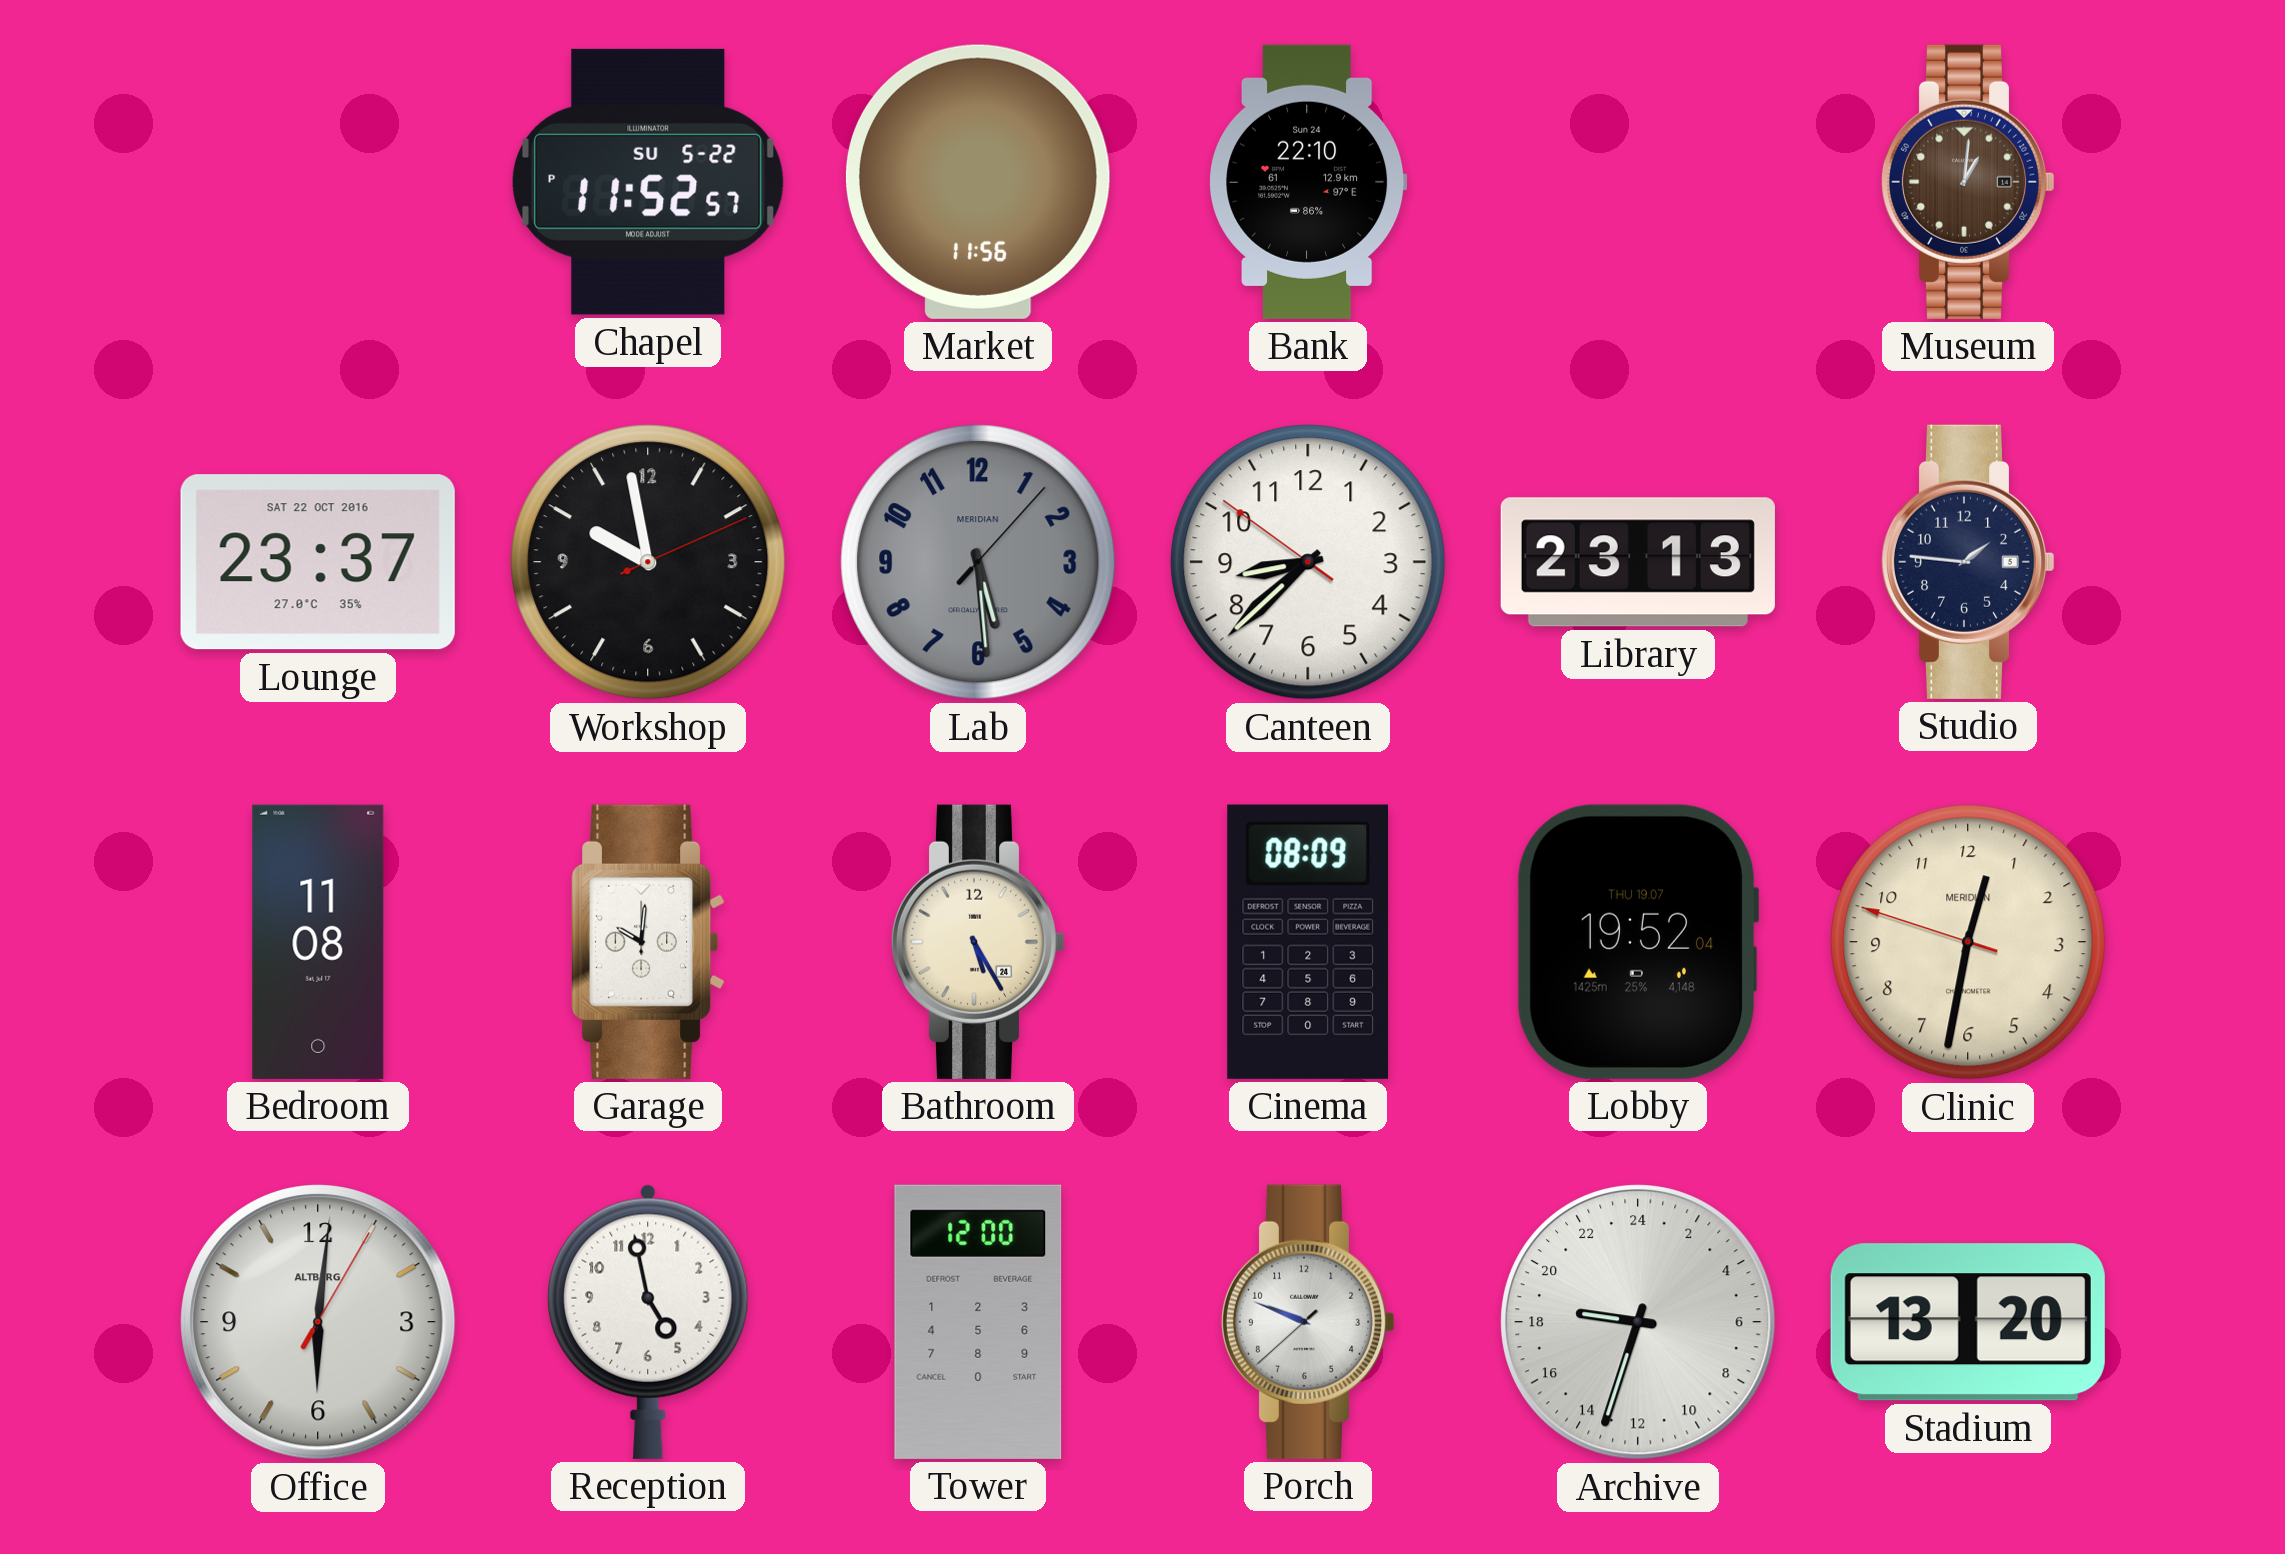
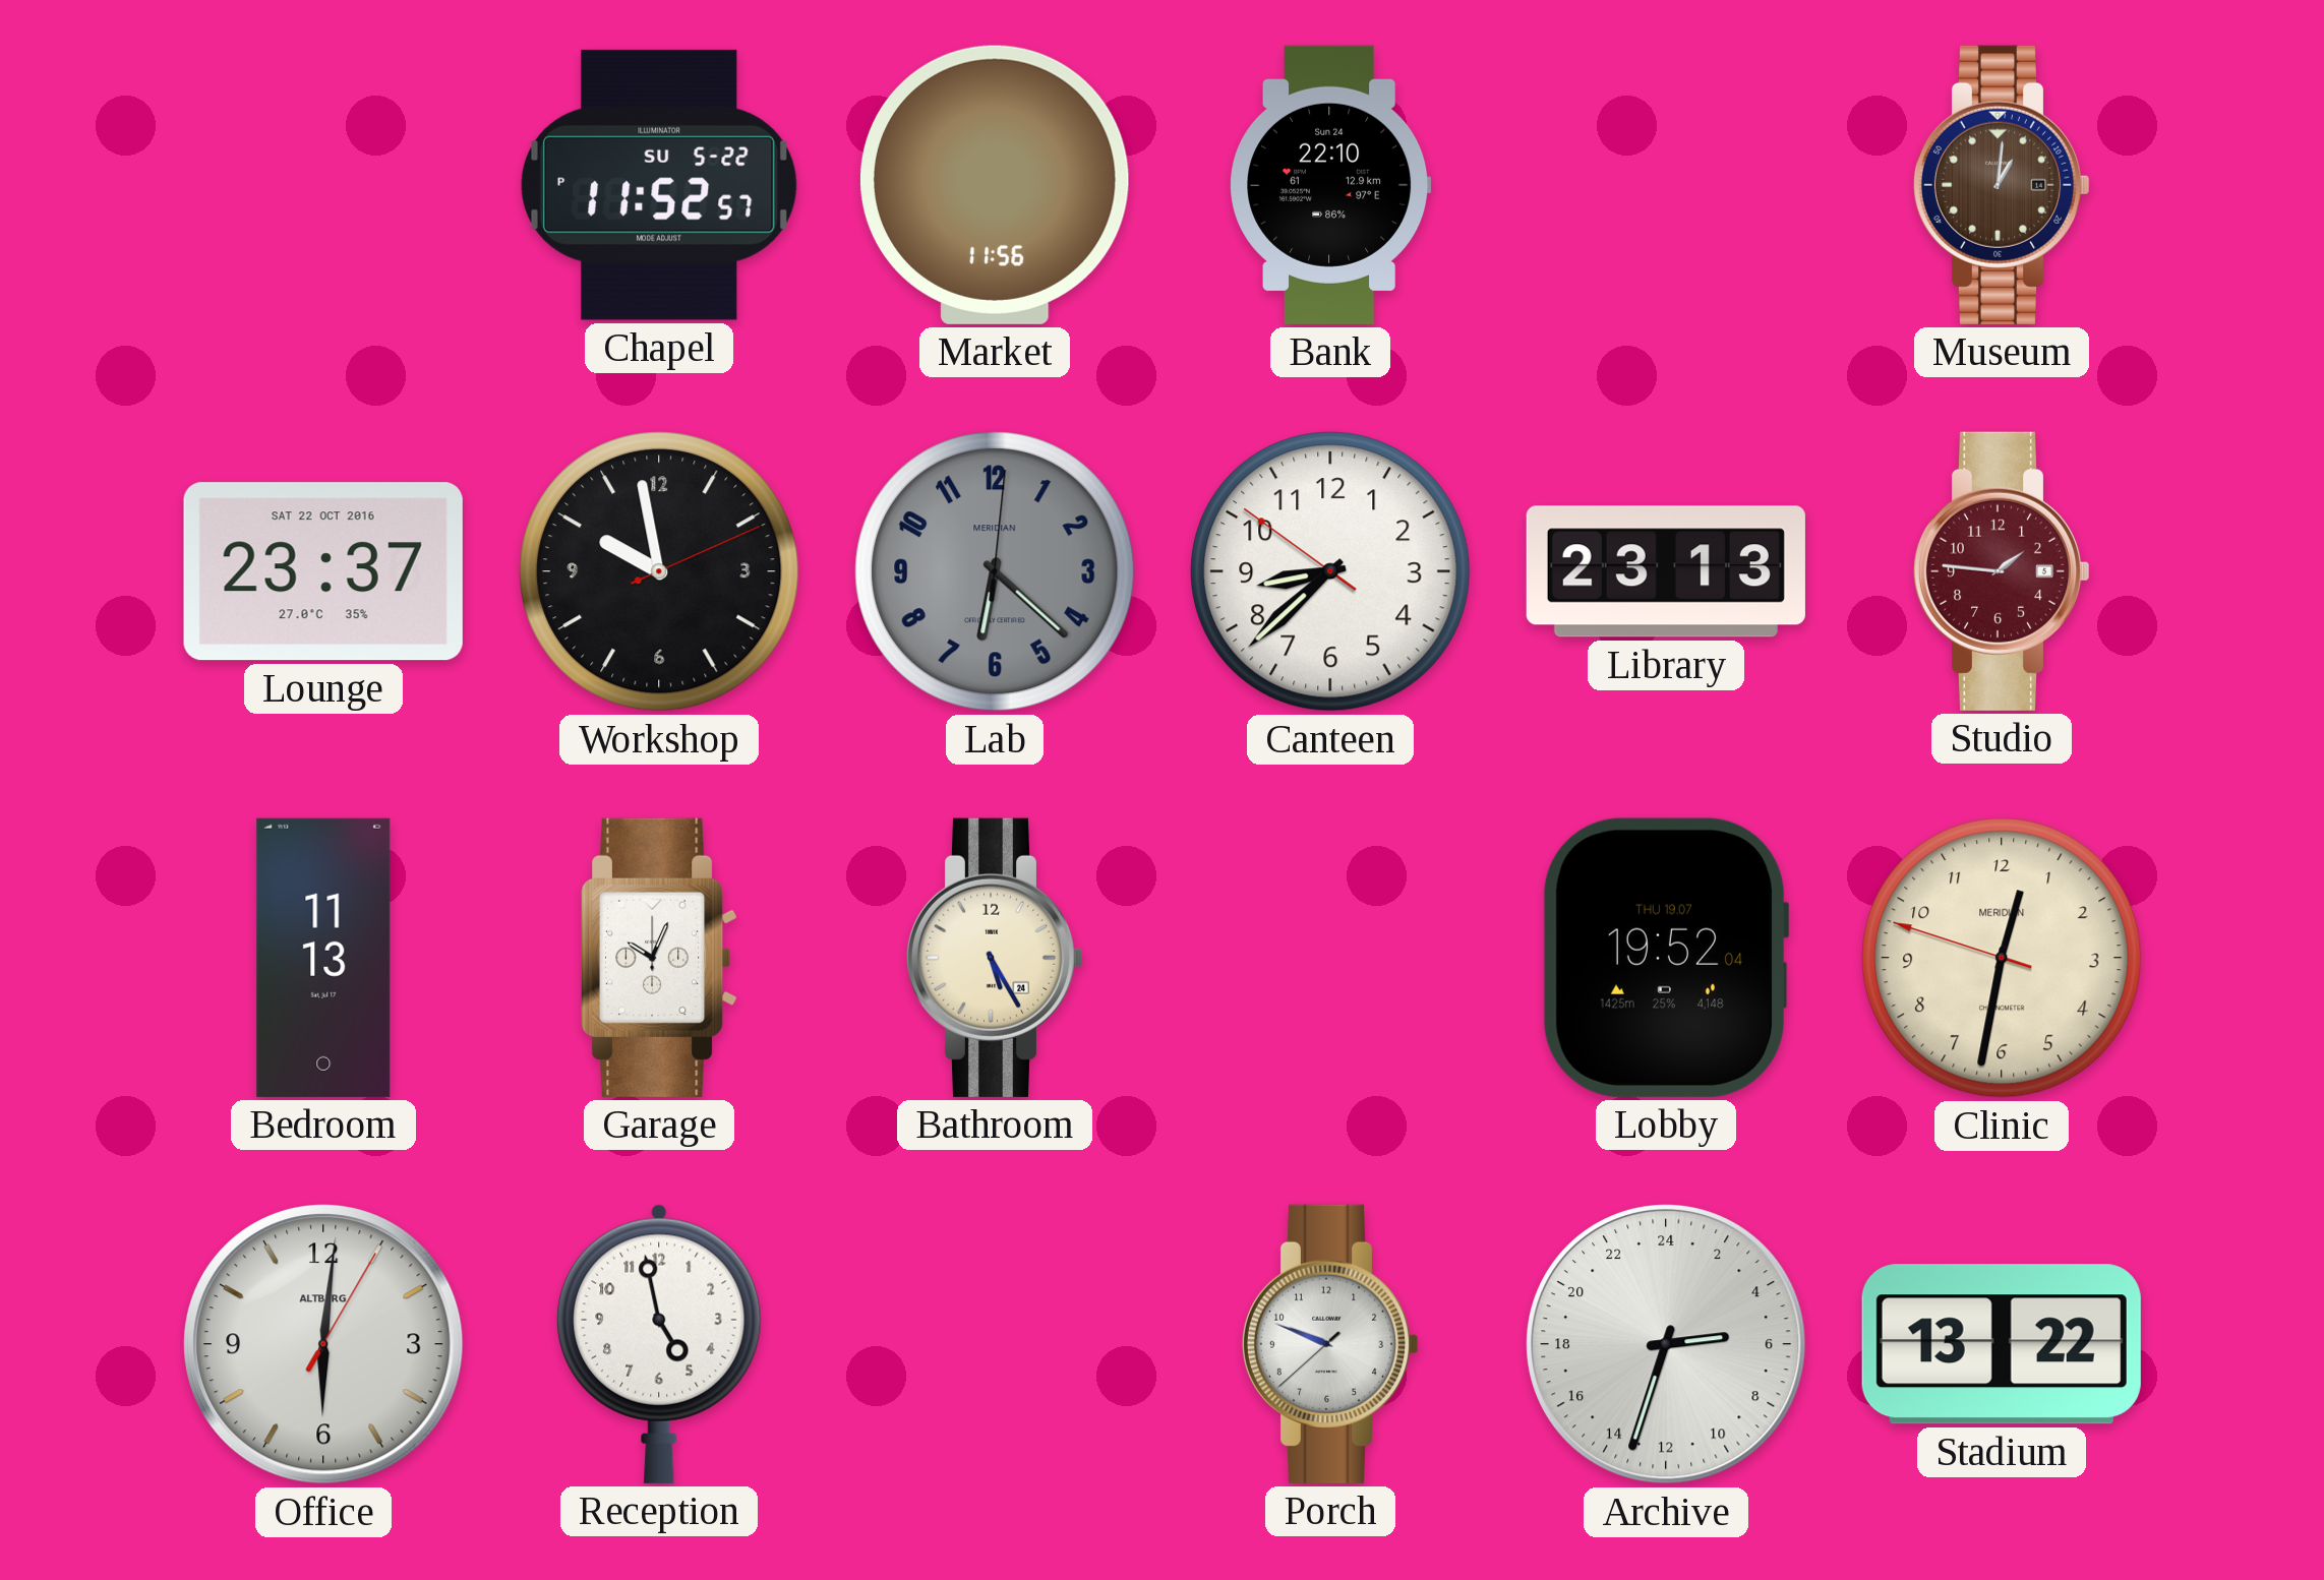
Lab: 5:29 -> 6:22 (995, 571)
Studio dial: navy -> burgundy (2002, 571)
Bedroom: 11:08 -> 11:13 (323, 958)
Garage: 10:01 -> 10:04 (660, 958)
Cinema: 08:09 -> none (1308, 942)
Tower: 12:00 -> none (978, 1322)
Archive: 18:33 -> 5:33 (1667, 1345)
Stadium: 13:20 -> 13:22 (2002, 1344)
